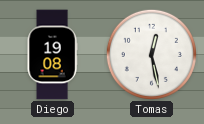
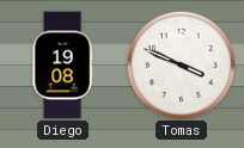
Tomas: 12:28 -> 3:49 (181, 64)
